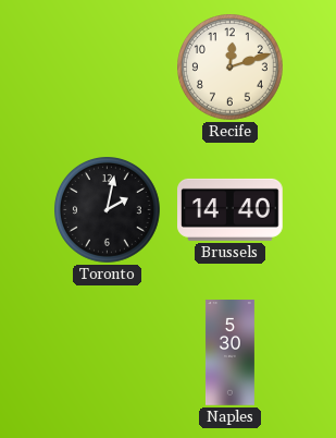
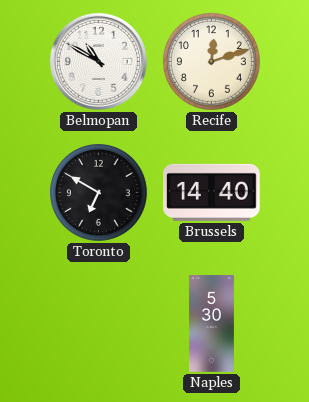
Belmopan: none -> 10:50 (98, 61)
Toronto: 2:02 -> 6:50 (99, 193)
